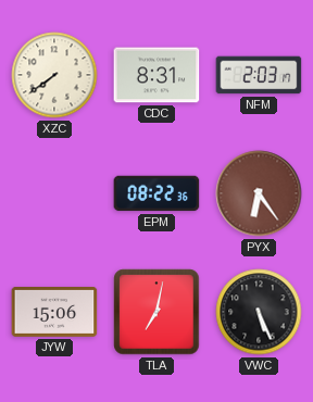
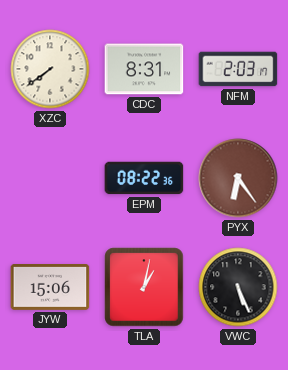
TLA: 7:02 -> 1:02 (144, 287)
